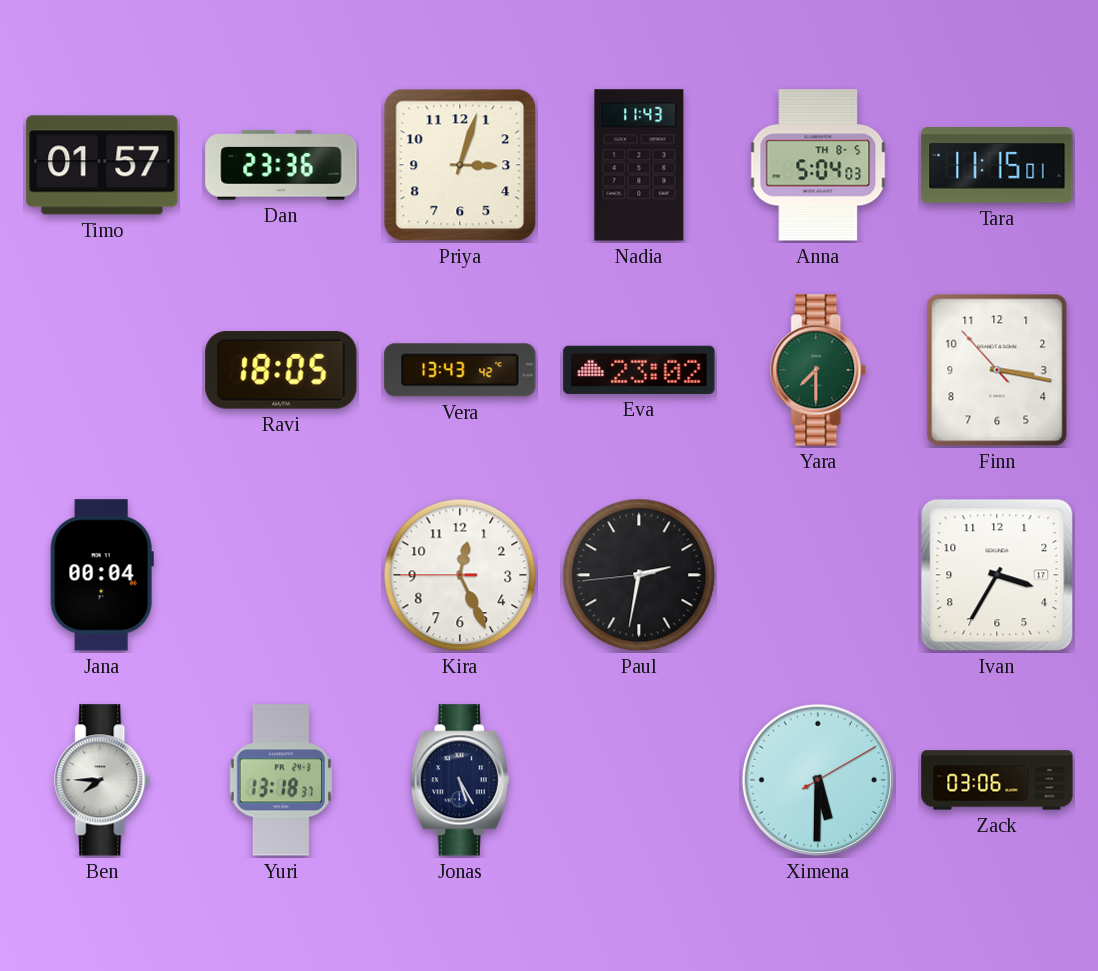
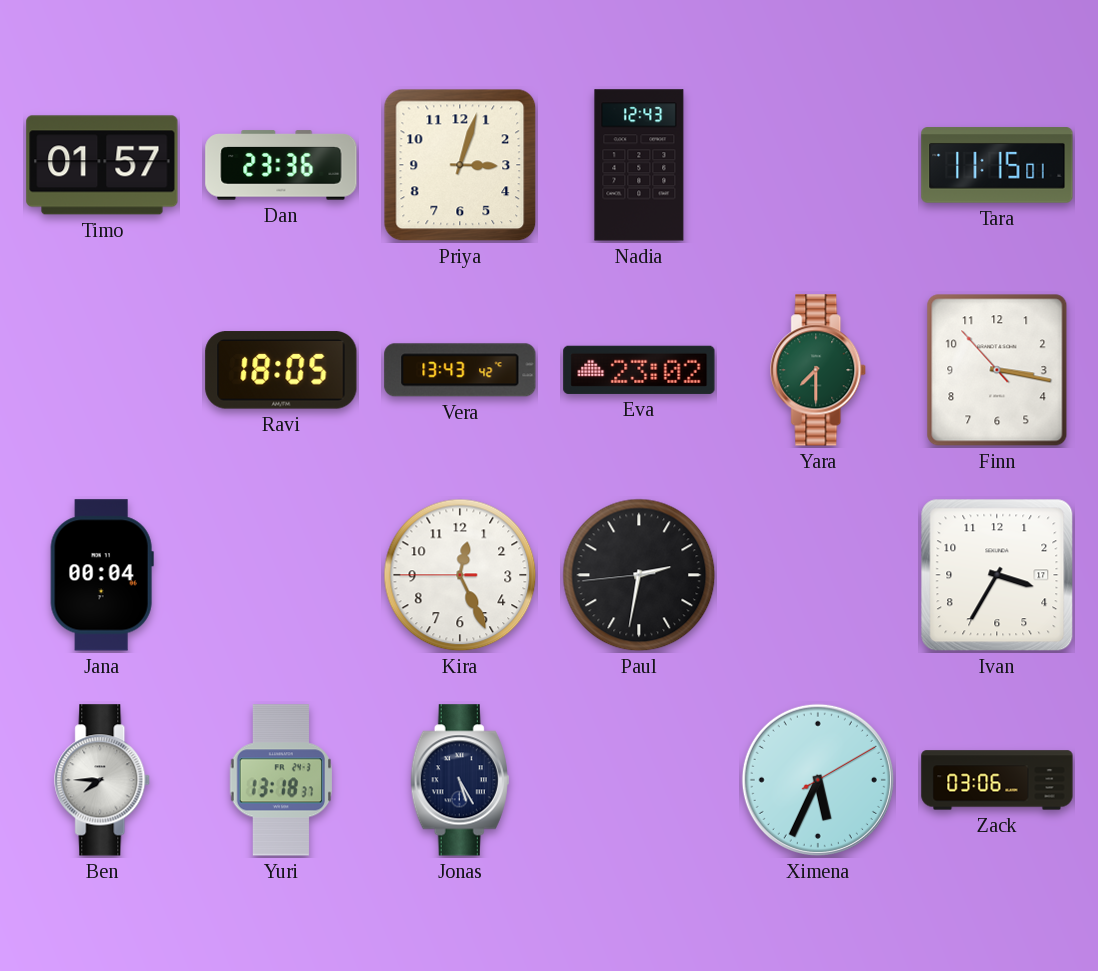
Nadia: 11:43 -> 12:43 (639, 165)
Anna: 5:04 -> none (818, 165)
Ximena: 5:30 -> 5:34 (818, 780)
